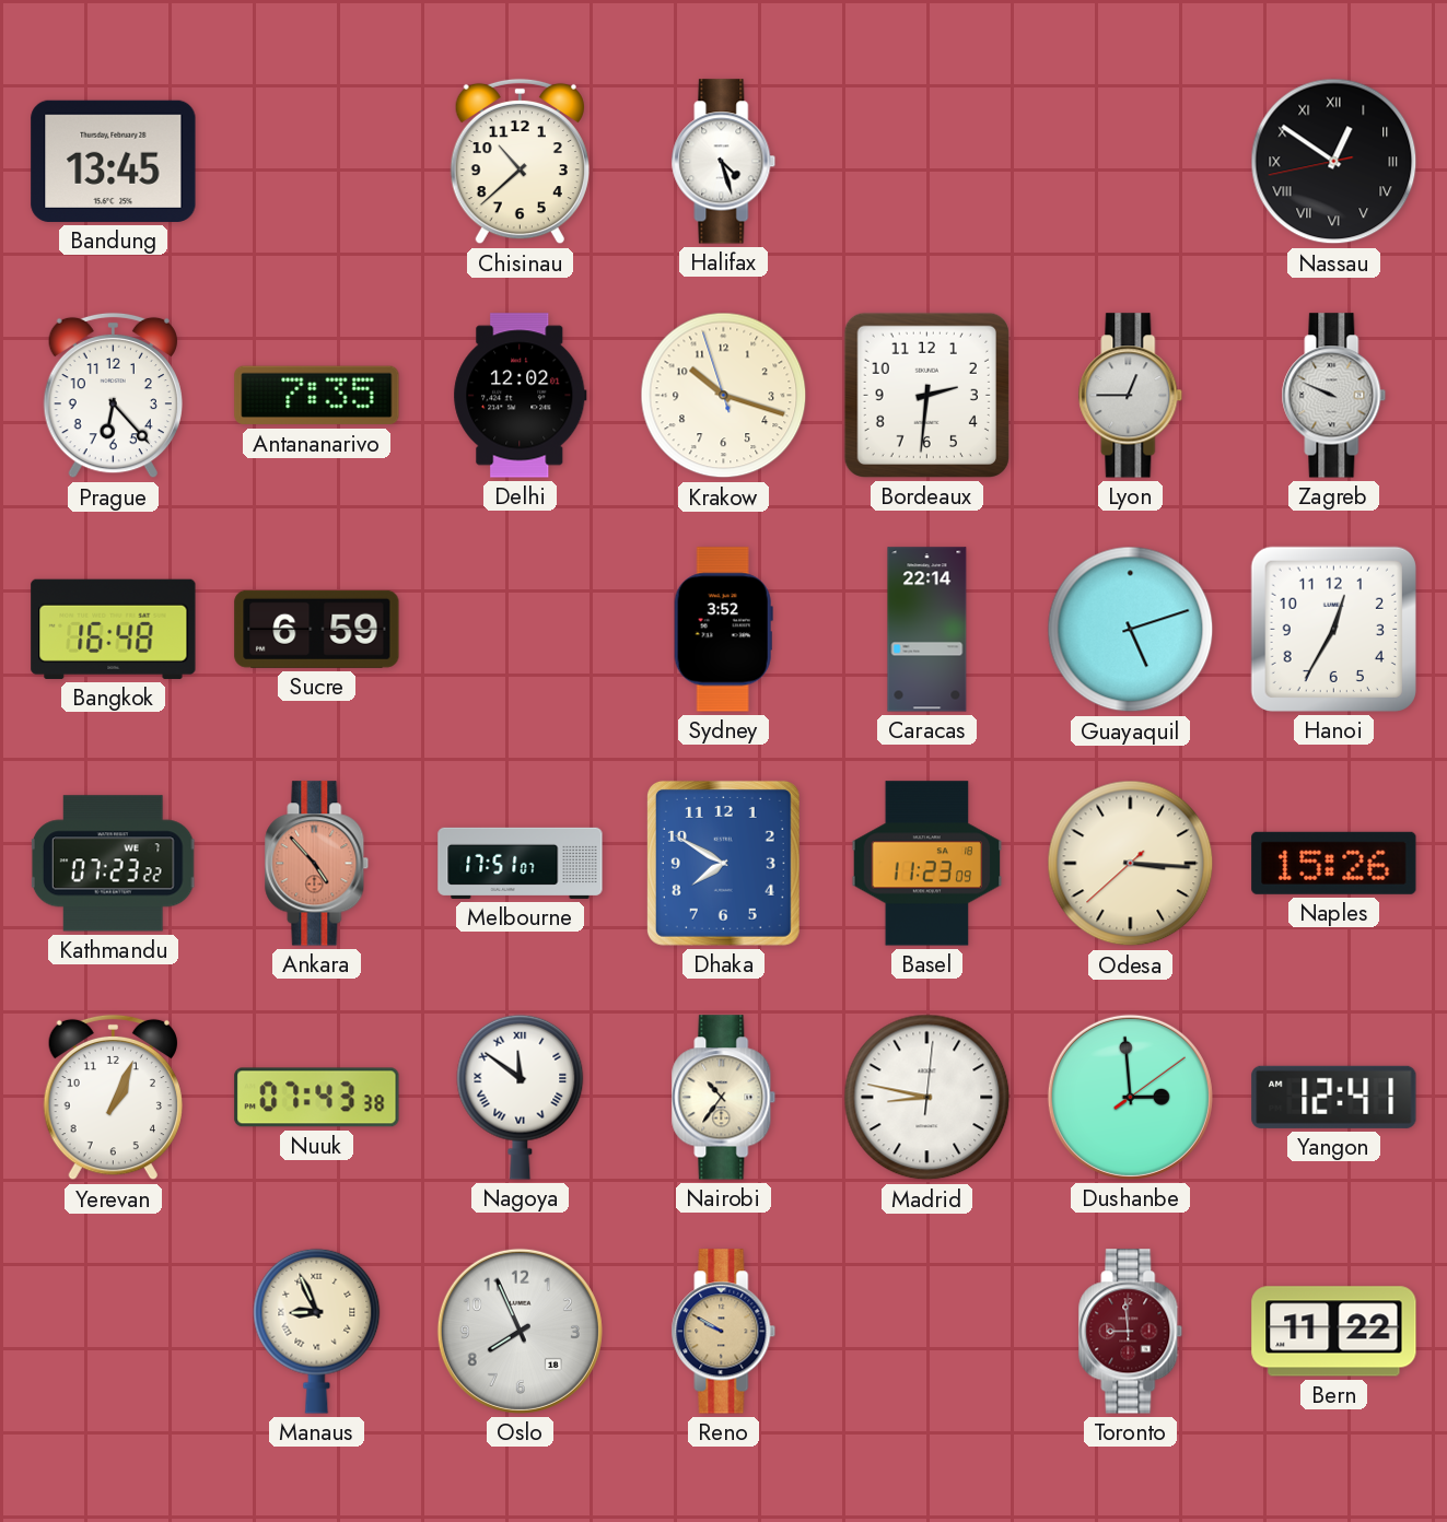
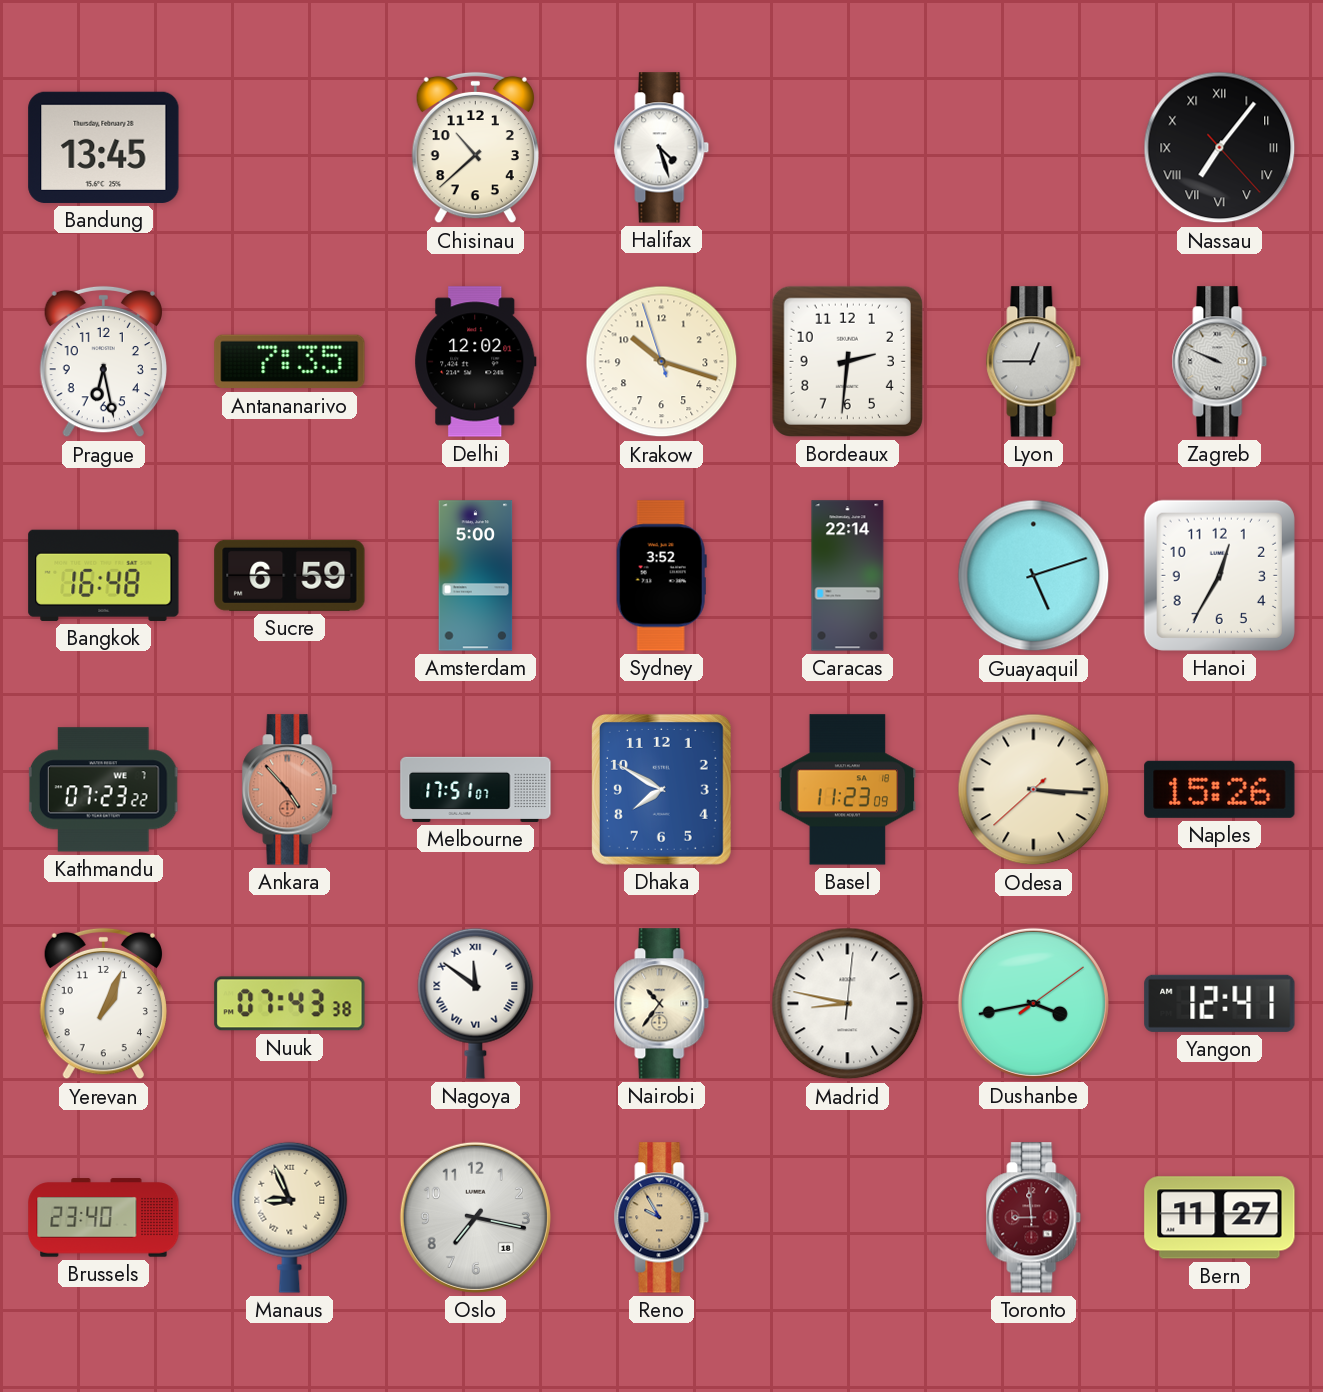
Nassau: 12:50 -> 7:06 (1220, 148)
Prague: 6:23 -> 6:28 (103, 362)
Amsterdam: none -> 5:00 (476, 576)
Dushanbe: 2:59 -> 3:43 (1033, 1003)
Brussels: none -> 23:40 (104, 1218)
Oslo: 7:56 -> 7:17 (475, 1217)
Reno: 9:50 -> 9:55 (662, 1218)
Bern: 11:22 -> 11:27 (1220, 1218)
